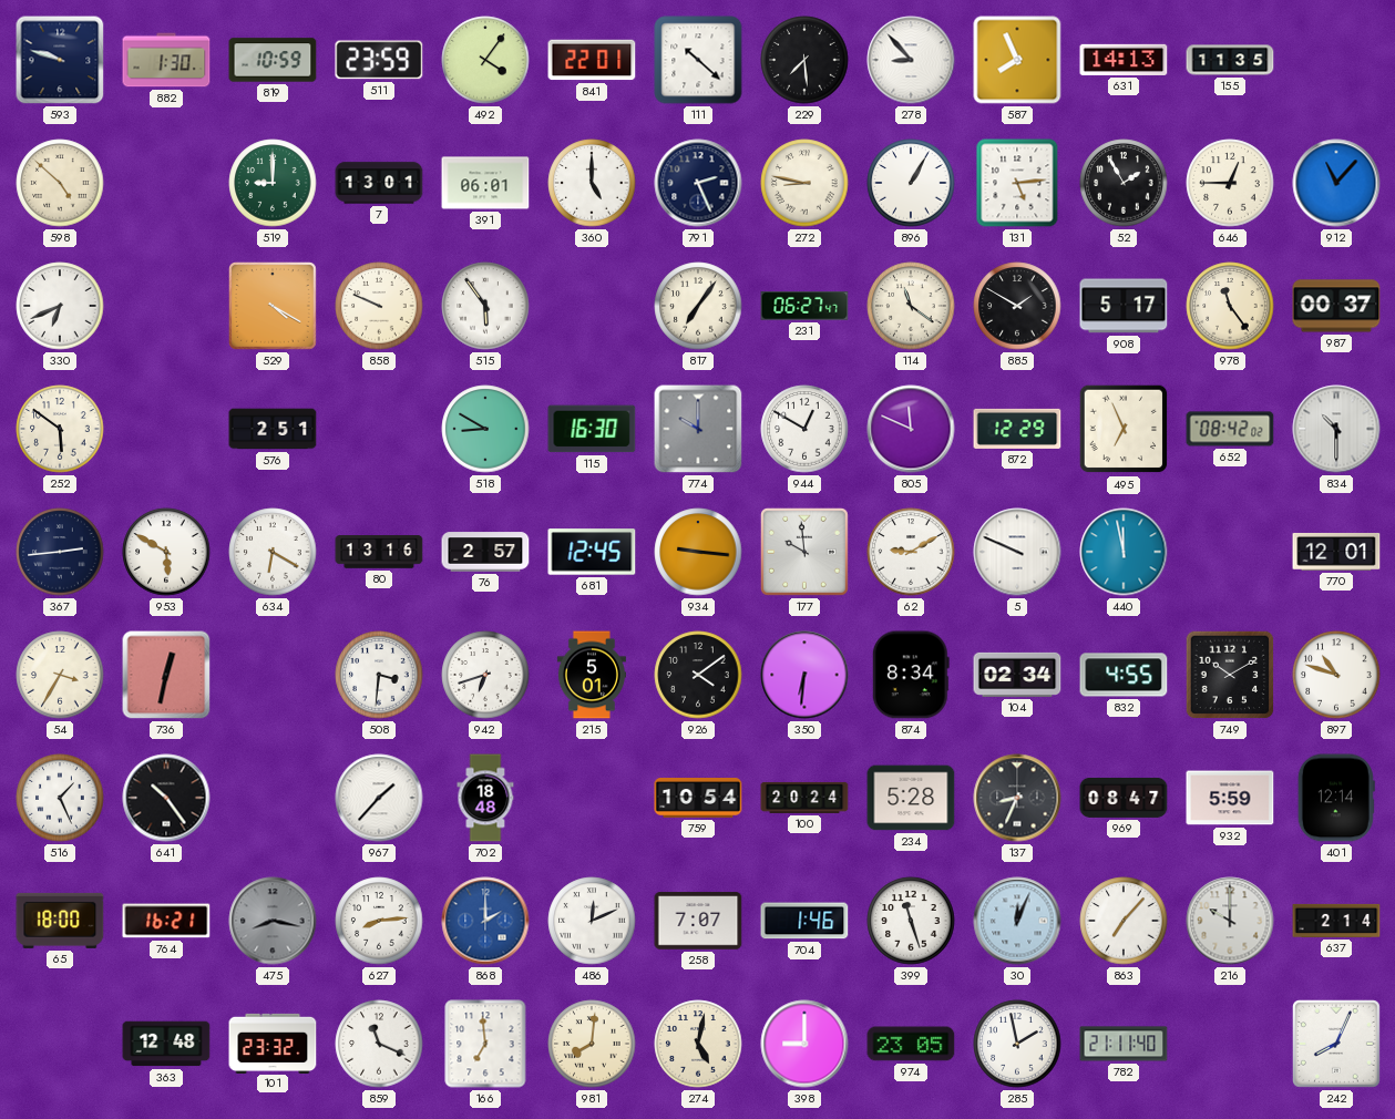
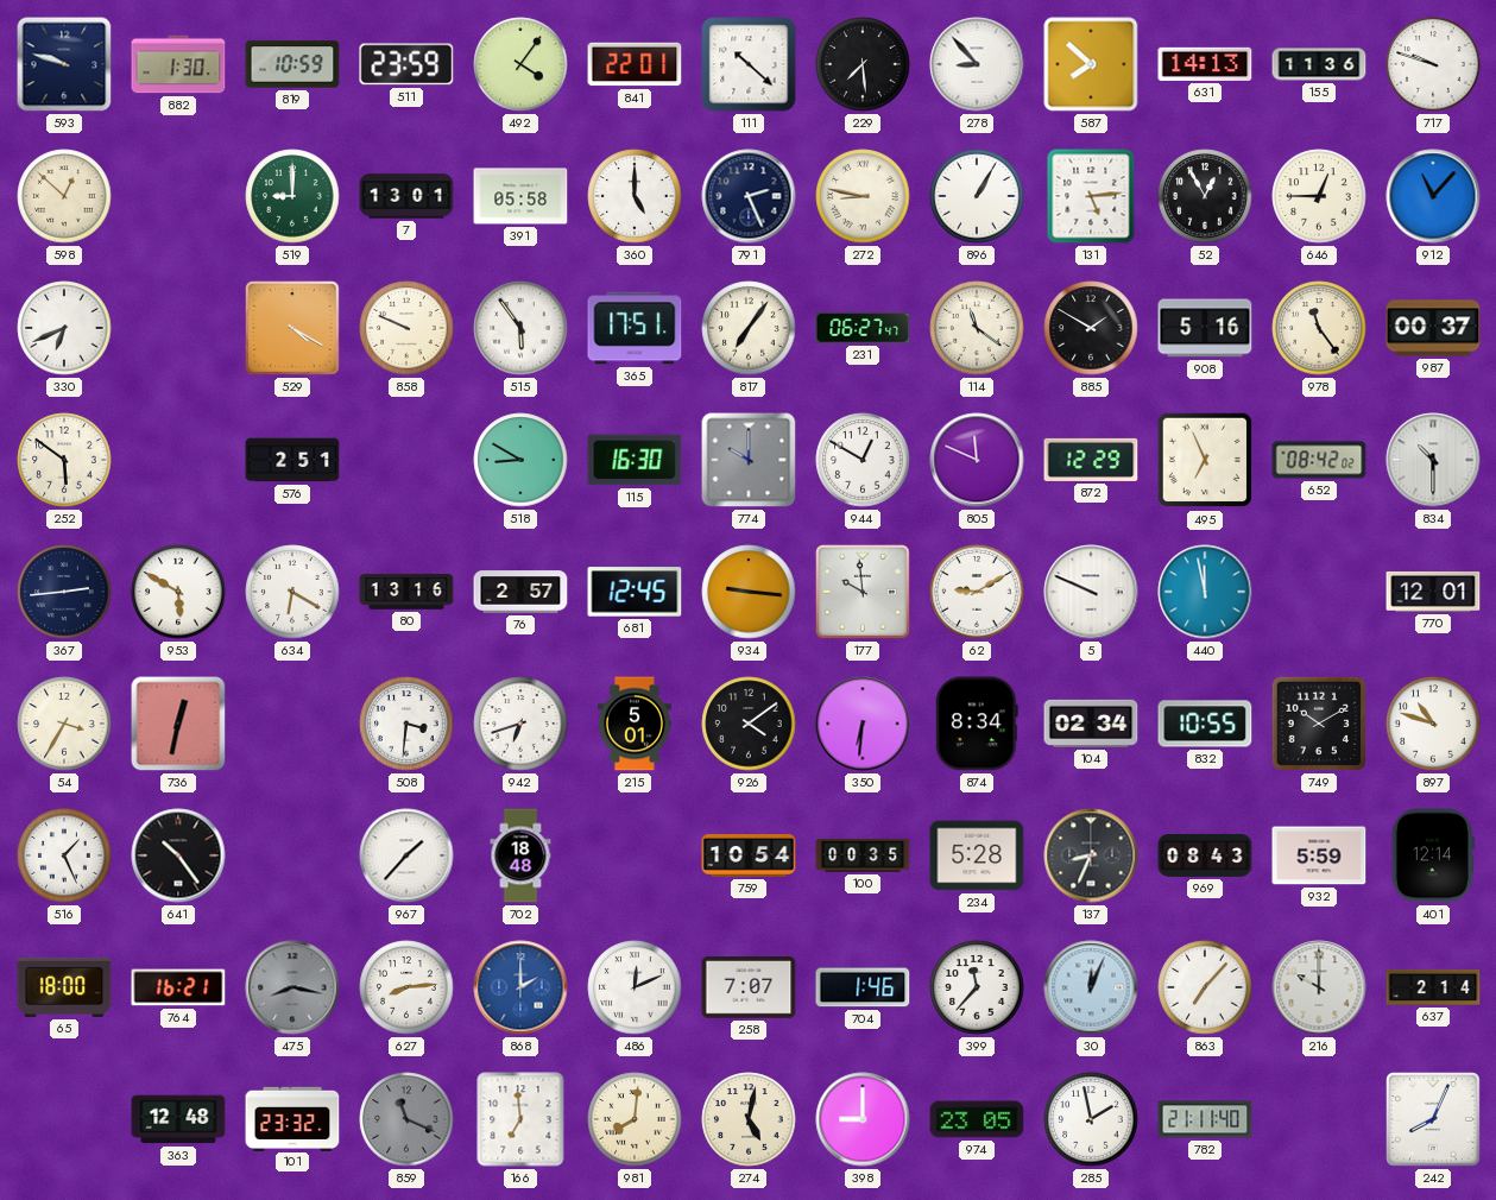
587: 7:56 -> 7:52 (1091, 64)
155: 11:35 -> 11:36 (1319, 64)
717: none -> 9:48 (1433, 64)
598: 4:52 -> 12:52 (64, 196)
391: 06:01 -> 05:58 (520, 196)
52: 1:55 -> 12:55 (1205, 196)
365: none -> 17:51 (635, 328)
908: 5:17 -> 5:16 (1205, 328)
832: 4:55 -> 10:55 (1205, 724)
100: 20:24 -> 00:35 (863, 855)
969: 08:47 -> 08:43 (1205, 855)
399: 11:27 -> 11:37 (977, 987)
859 dial: white -> grey (406, 1119)
